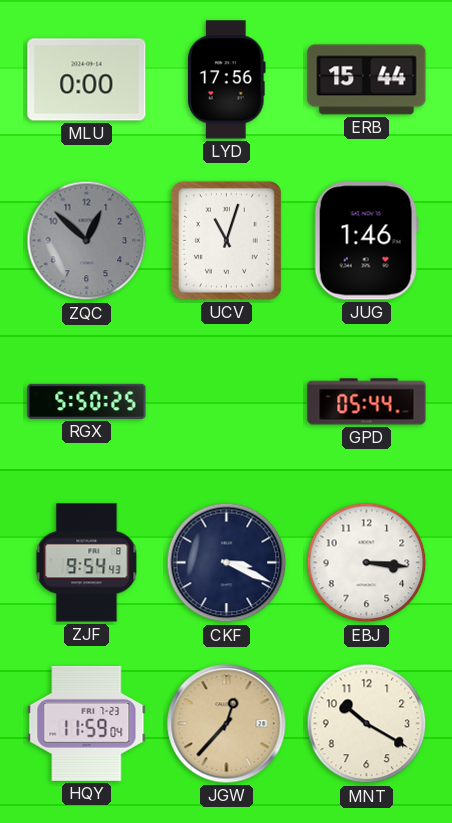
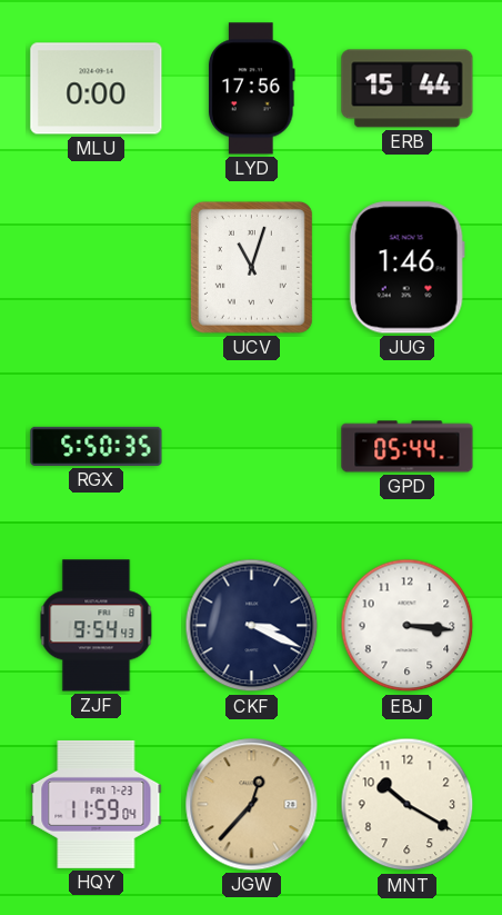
ZQC: 12:52 -> none (87, 241)
RGX: 5:50:25 -> 5:50:35 (97, 446)
